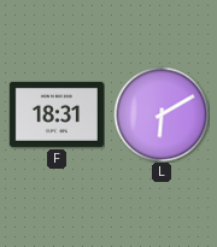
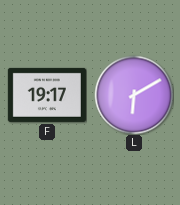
F: 18:31 -> 19:17 (47, 95)
